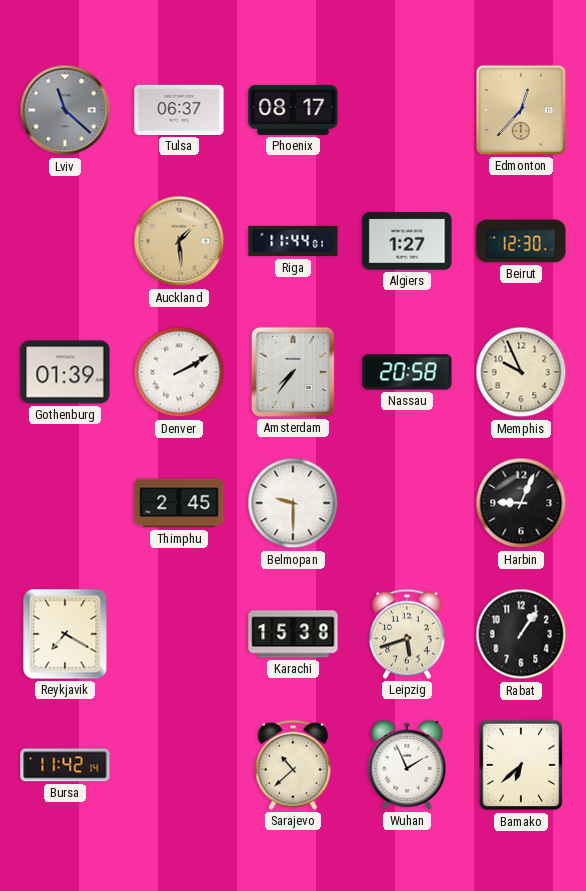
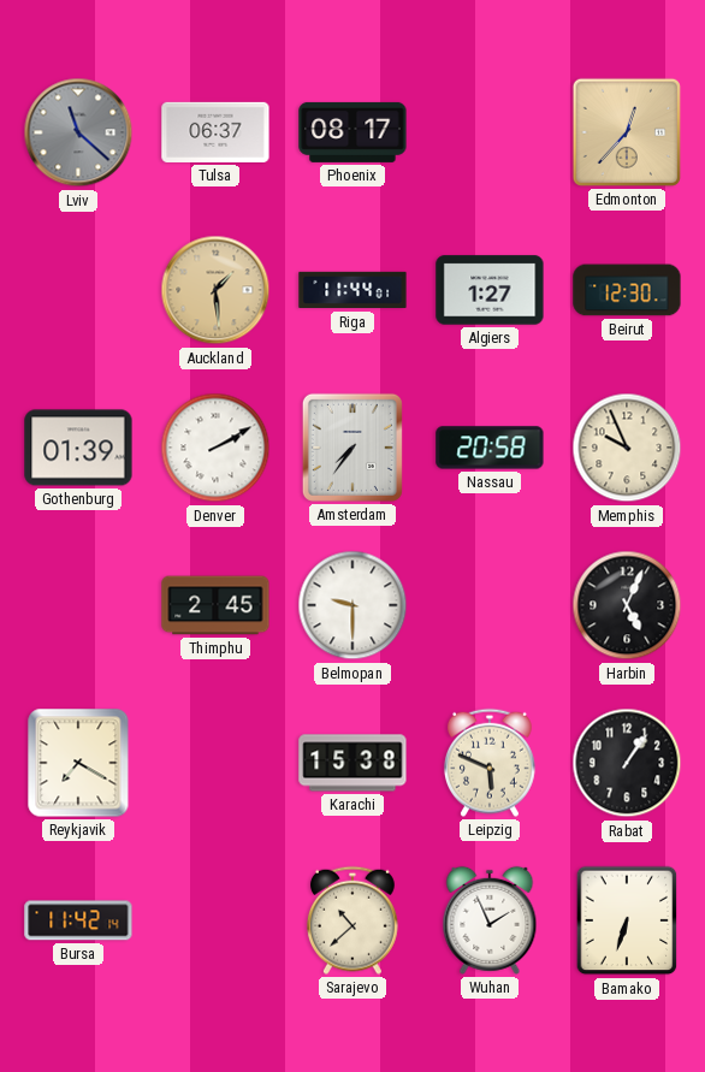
Harbin: 9:04 -> 5:04 (627, 605)
Leipzig: 5:42 -> 5:49 (490, 763)
Bamako: 6:38 -> 6:33 (627, 920)
